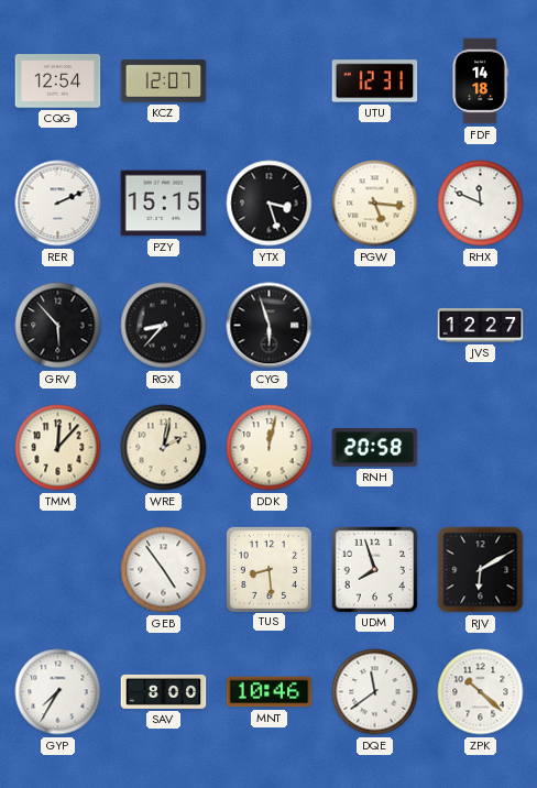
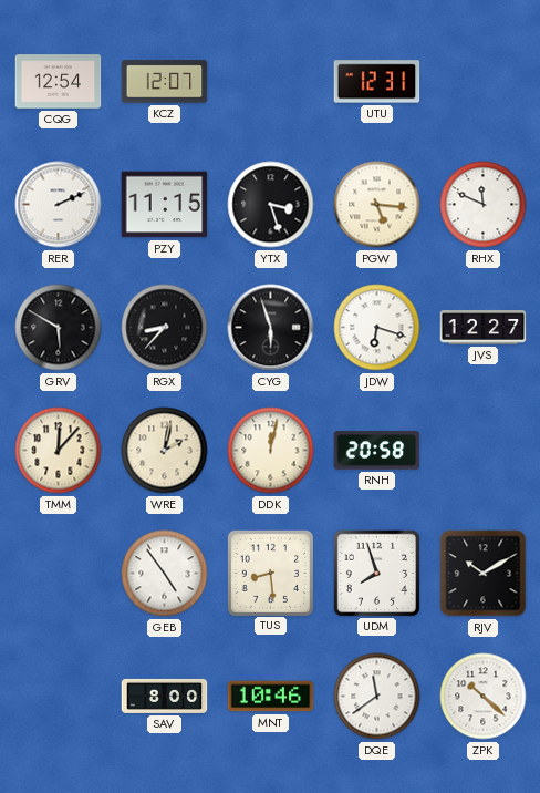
FDF: 14:18 -> none (480, 81)
PZY: 15:15 -> 11:15 (165, 205)
GRV: 5:53 -> 5:50 (59, 328)
JDW: none -> 6:18 (377, 328)
RJV: 6:10 -> 10:10 (484, 574)
GYP: 7:35 -> none (58, 692)
